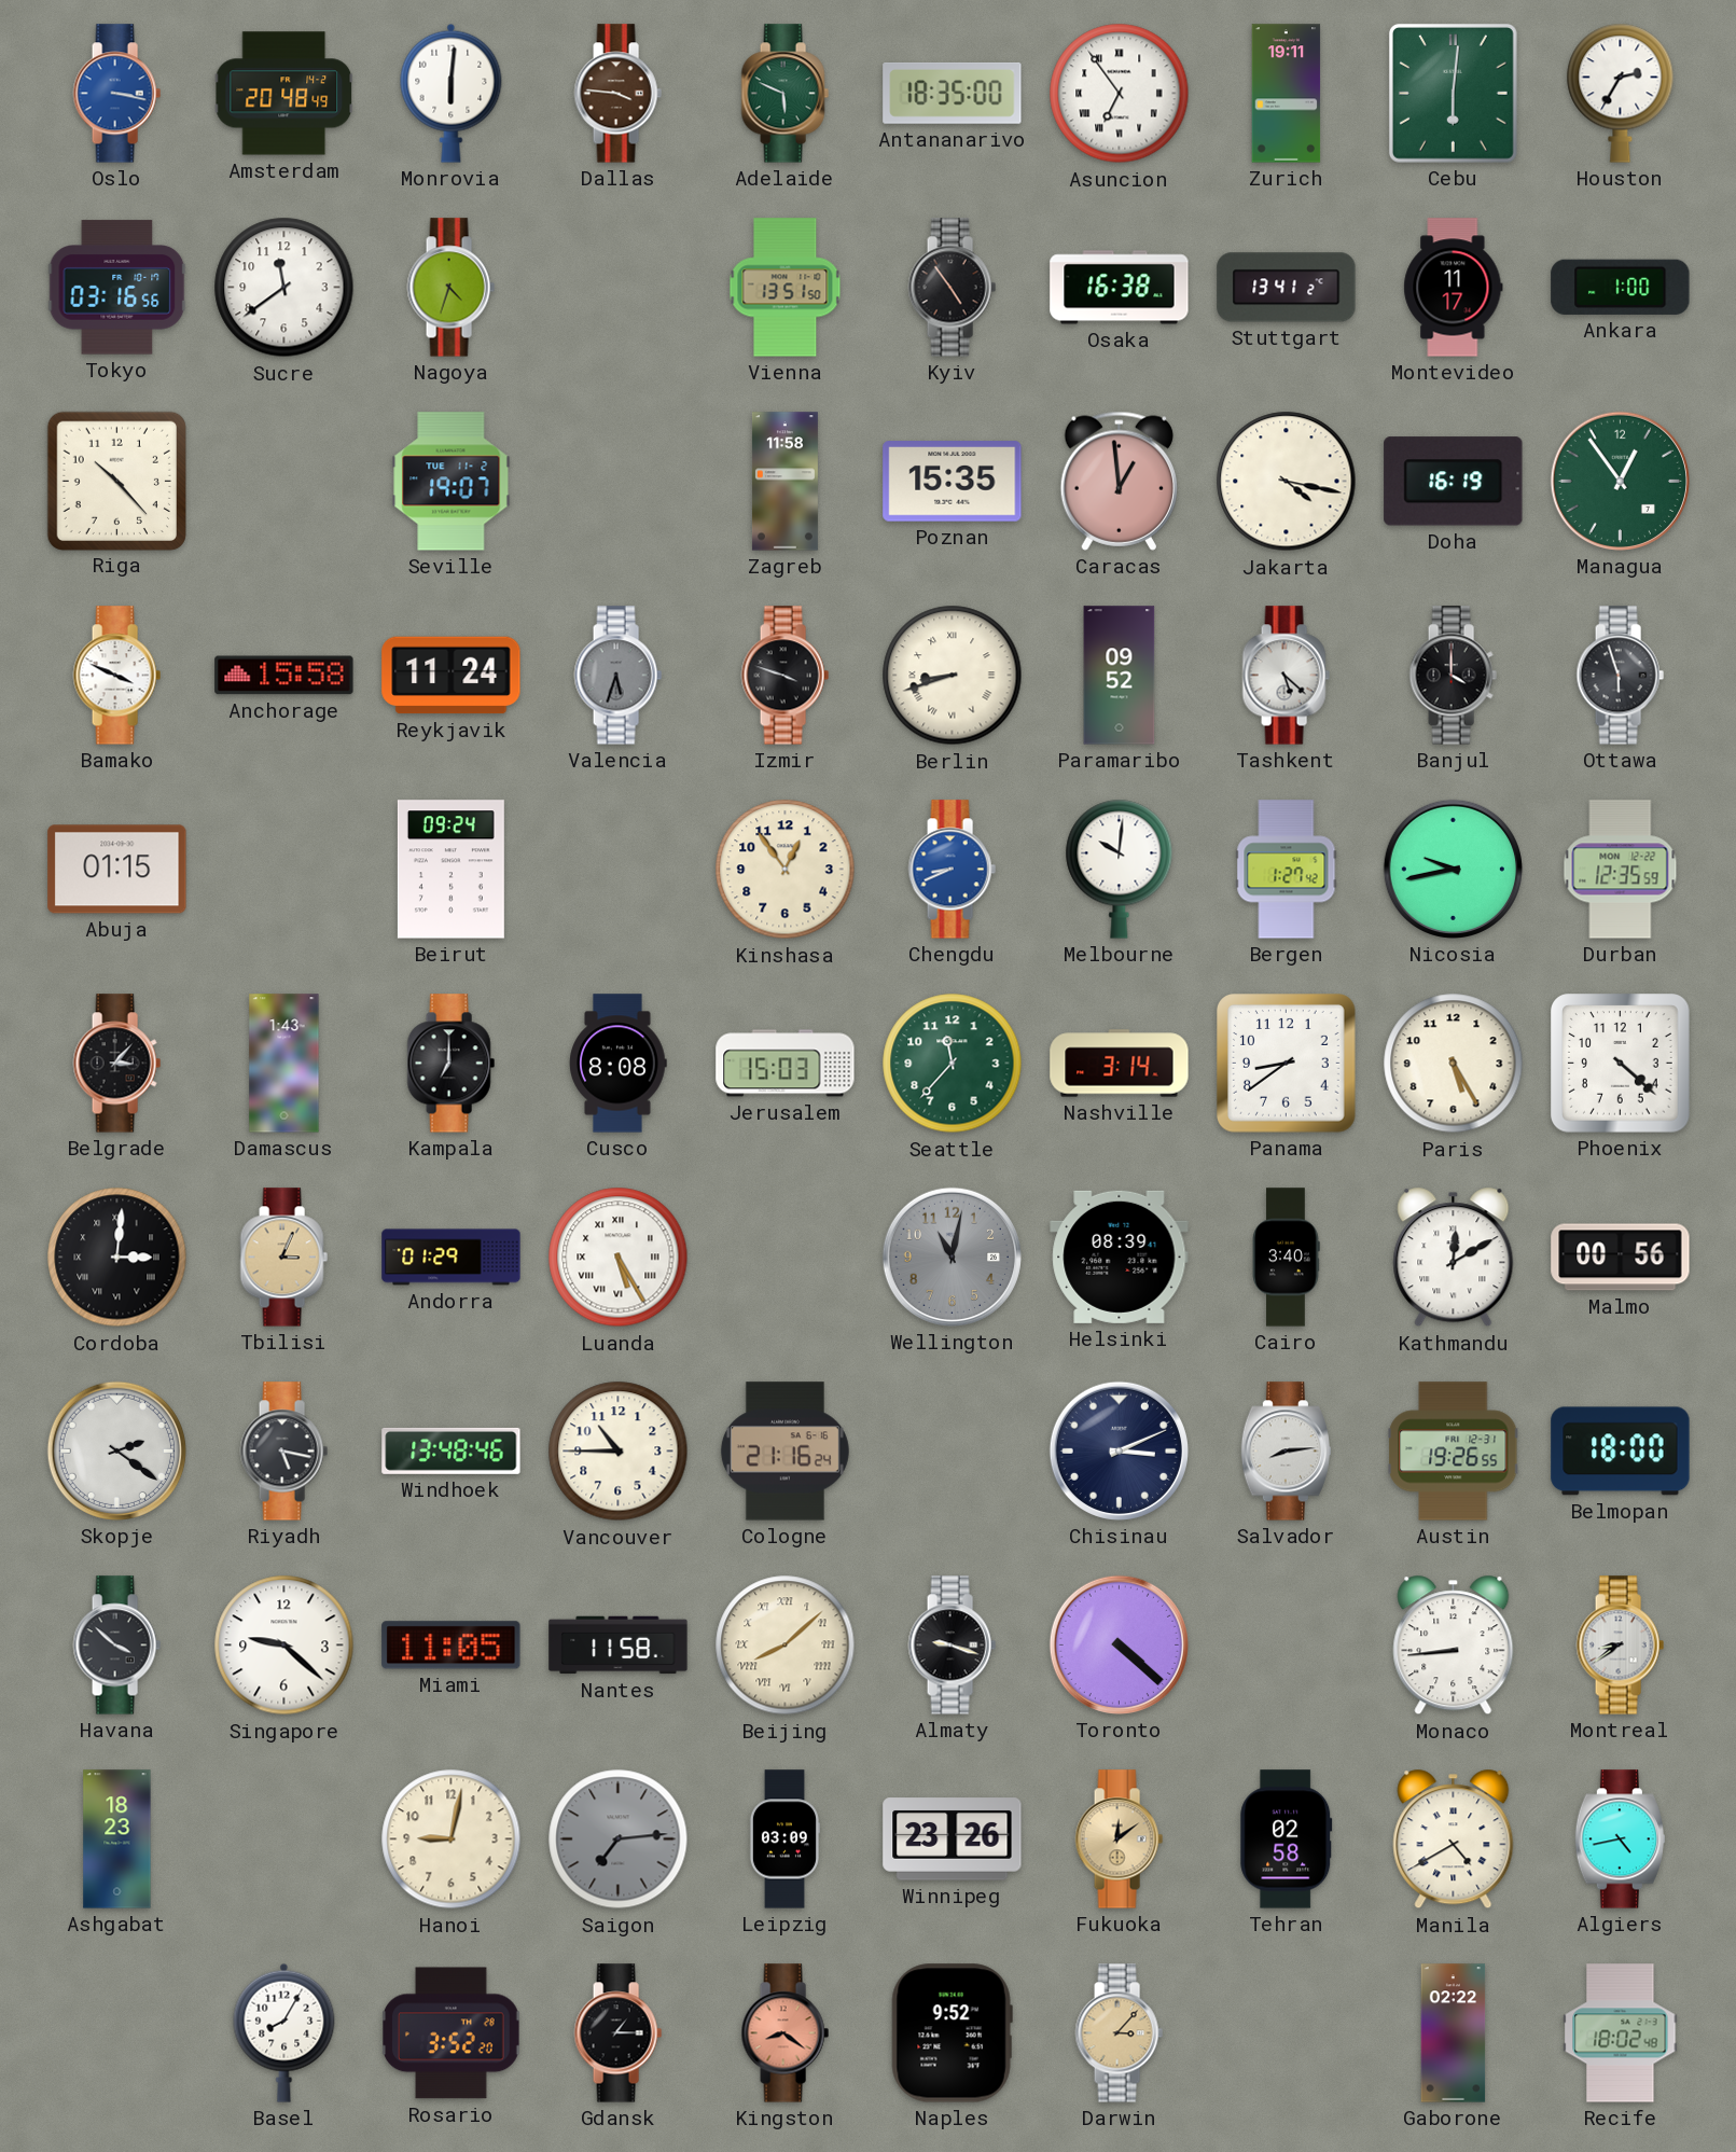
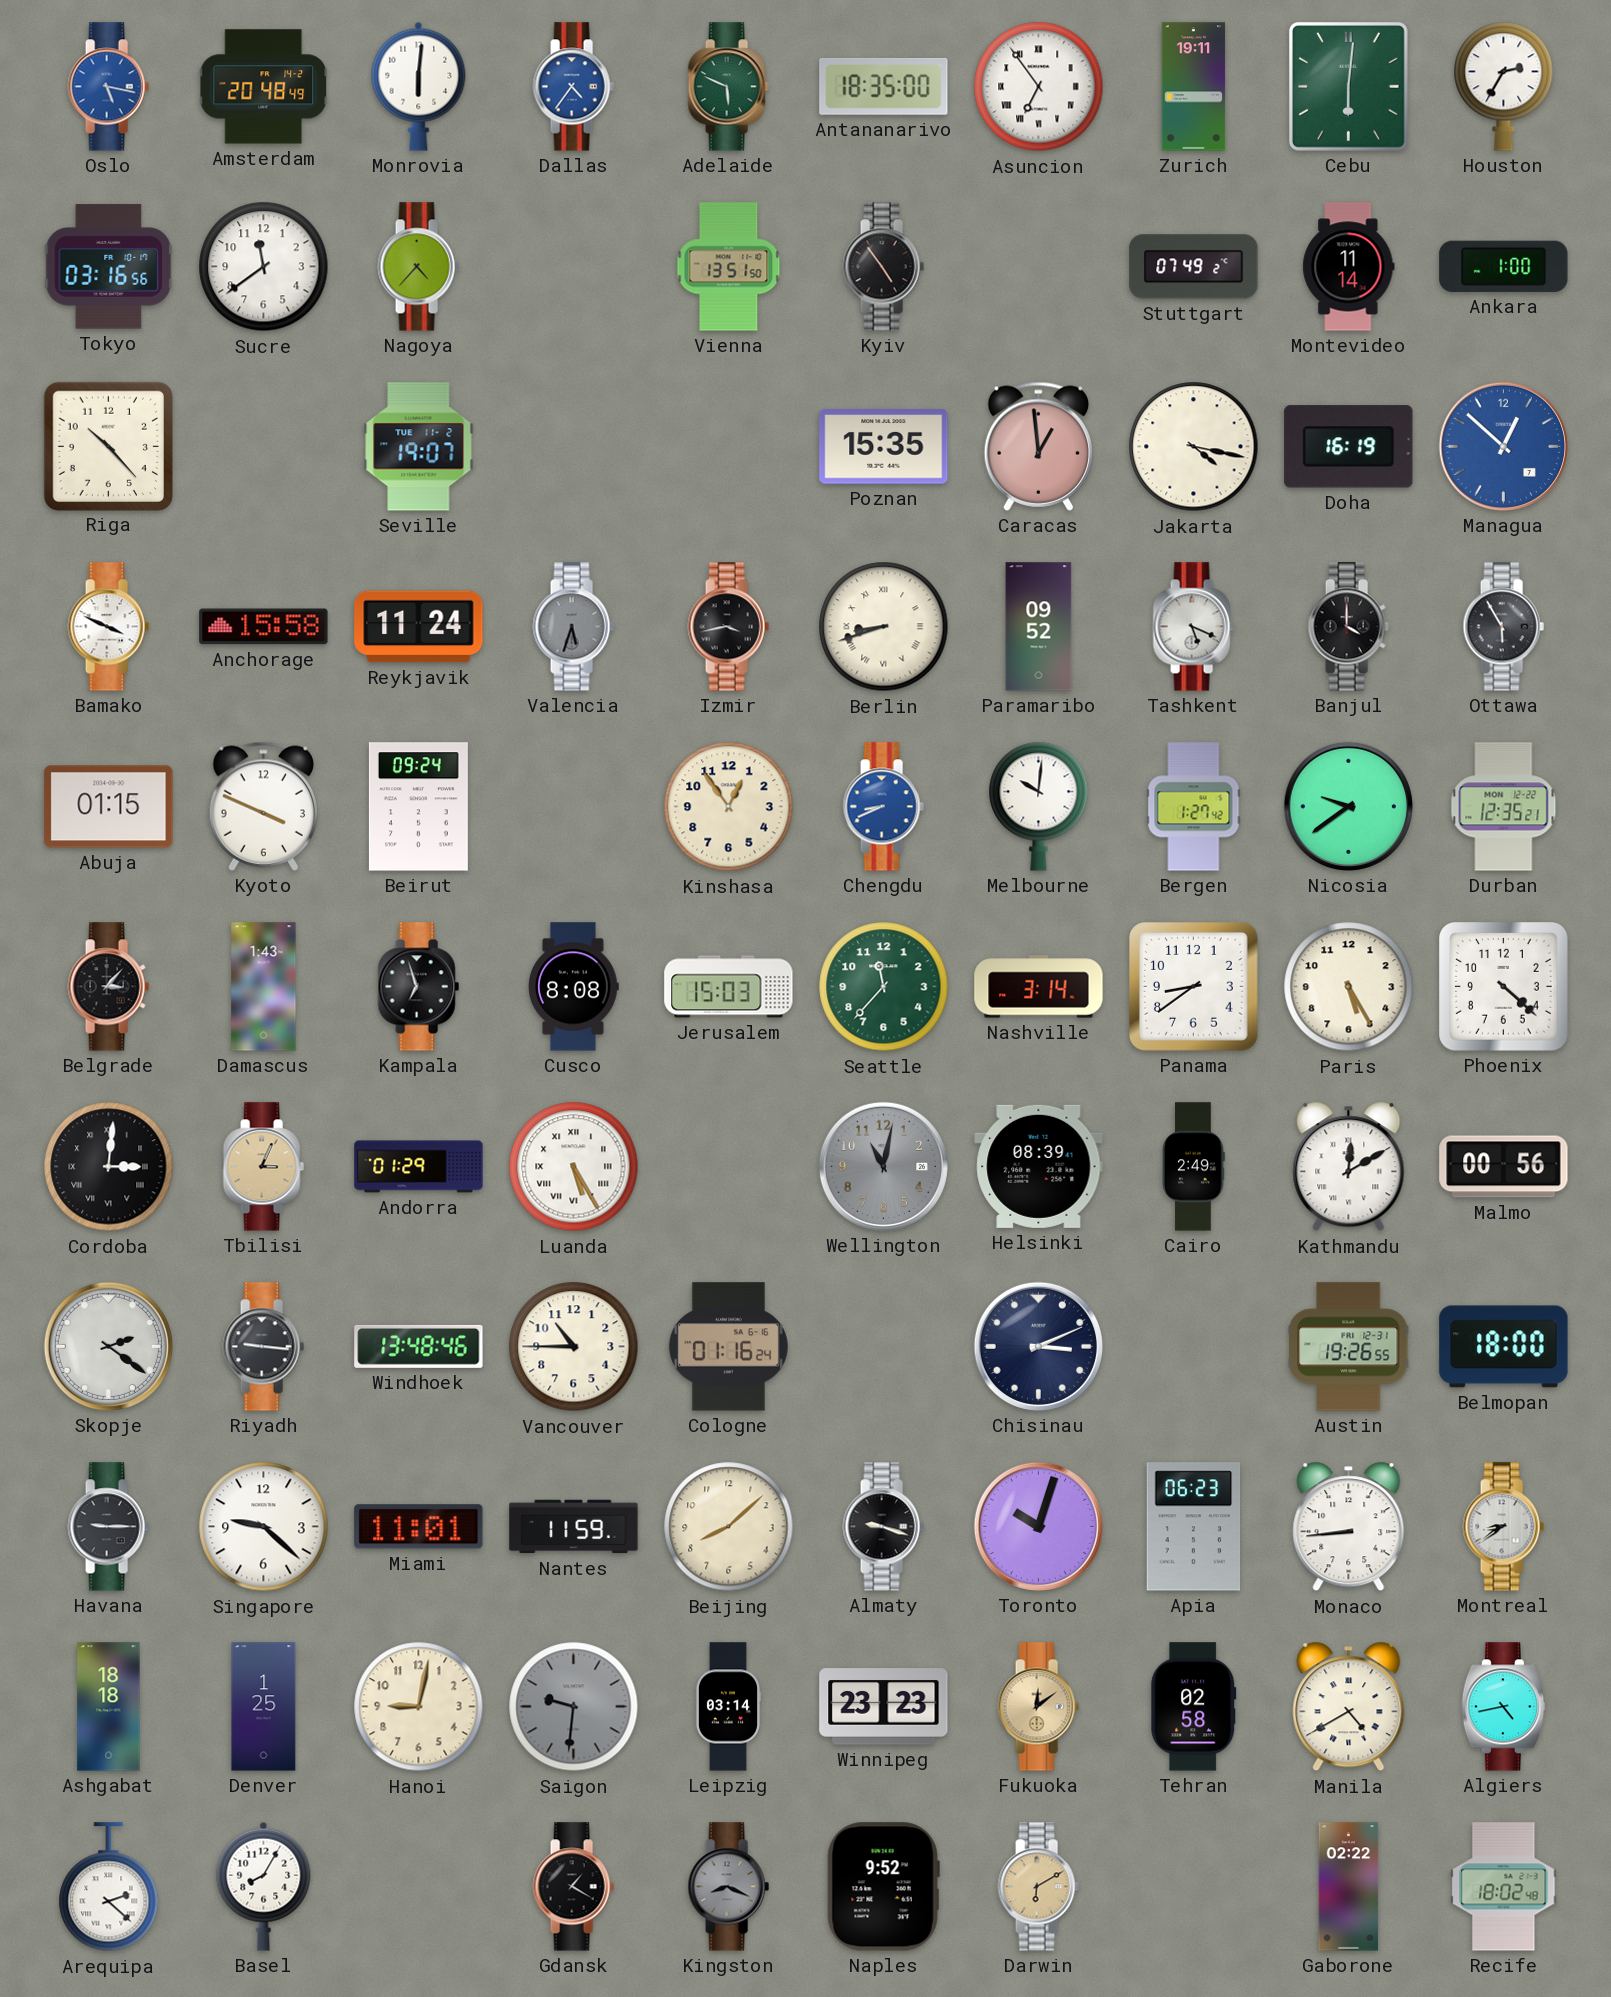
Oslo: 3:17 -> 5:17 (108, 87)
Dallas: 3:46 -> 4:36 (573, 87)
Dallas dial: brown -> blue (573, 87)
Nagoya: 4:33 -> 4:37 (418, 267)
Osaka: 16:38 -> none (1120, 288)
Stuttgart: 13:41 -> 07:49 (1194, 267)
Montevideo: 11:17 -> 11:14 (1349, 267)
Zagreb: 11:58 -> none (784, 482)
Managua: 12:54 -> 12:52 (1503, 446)
Managua dial: green -> blue (1503, 446)
Izmir: 3:48 -> 3:43 (728, 627)
Tashkent: 5:22 -> 5:19 (1193, 627)
Ottawa: 5:57 -> 5:55 (1503, 627)
Kyoto: none -> 3:49 (263, 806)
Nicosia: 9:43 -> 9:39 (1348, 806)
Durban: 12:35:59 -> 12:35:21 (1504, 807)
Kampala: 7:00 -> 6:57 (418, 987)
Cairo: 3:40 -> 2:49 (1193, 1167)
Riyadh: 5:17 -> 9:16 (263, 1347)
Cologne: 21:16 -> 01:16 (728, 1347)
Salvador: 8:14 -> none (1286, 1452)
Havana: 3:52 -> 9:15 (108, 1527)
Miami: 11:05 -> 11:01 (419, 1527)
Nantes: 11:58 -> 11:59 (574, 1527)
Beijing numerals: Roman -> Arabic (729, 1527)
Toronto: 4:22 -> 10:03 (1038, 1526)
Apia: none -> 06:23 (1194, 1527)
Ashgabat: 18:23 -> 18:18 (109, 1707)
Denver: none -> 1:25 (264, 1707)
Saigon: 7:14 -> 9:31 (574, 1707)
Leipzig: 03:09 -> 03:14 (728, 1707)
Winnipeg: 23:26 -> 23:23 (884, 1707)
Arequipa: none -> 2:22 (109, 1887)
Rosario: 3:52 -> none (452, 2033)
Gdansk: 1:15 -> 1:20 (573, 1887)
Kingston: 8:21 -> 8:19 (728, 1887)
Kingston dial: salmon -> grey (728, 1887)
Darwin: 3:07 -> 6:10 (1038, 1887)
